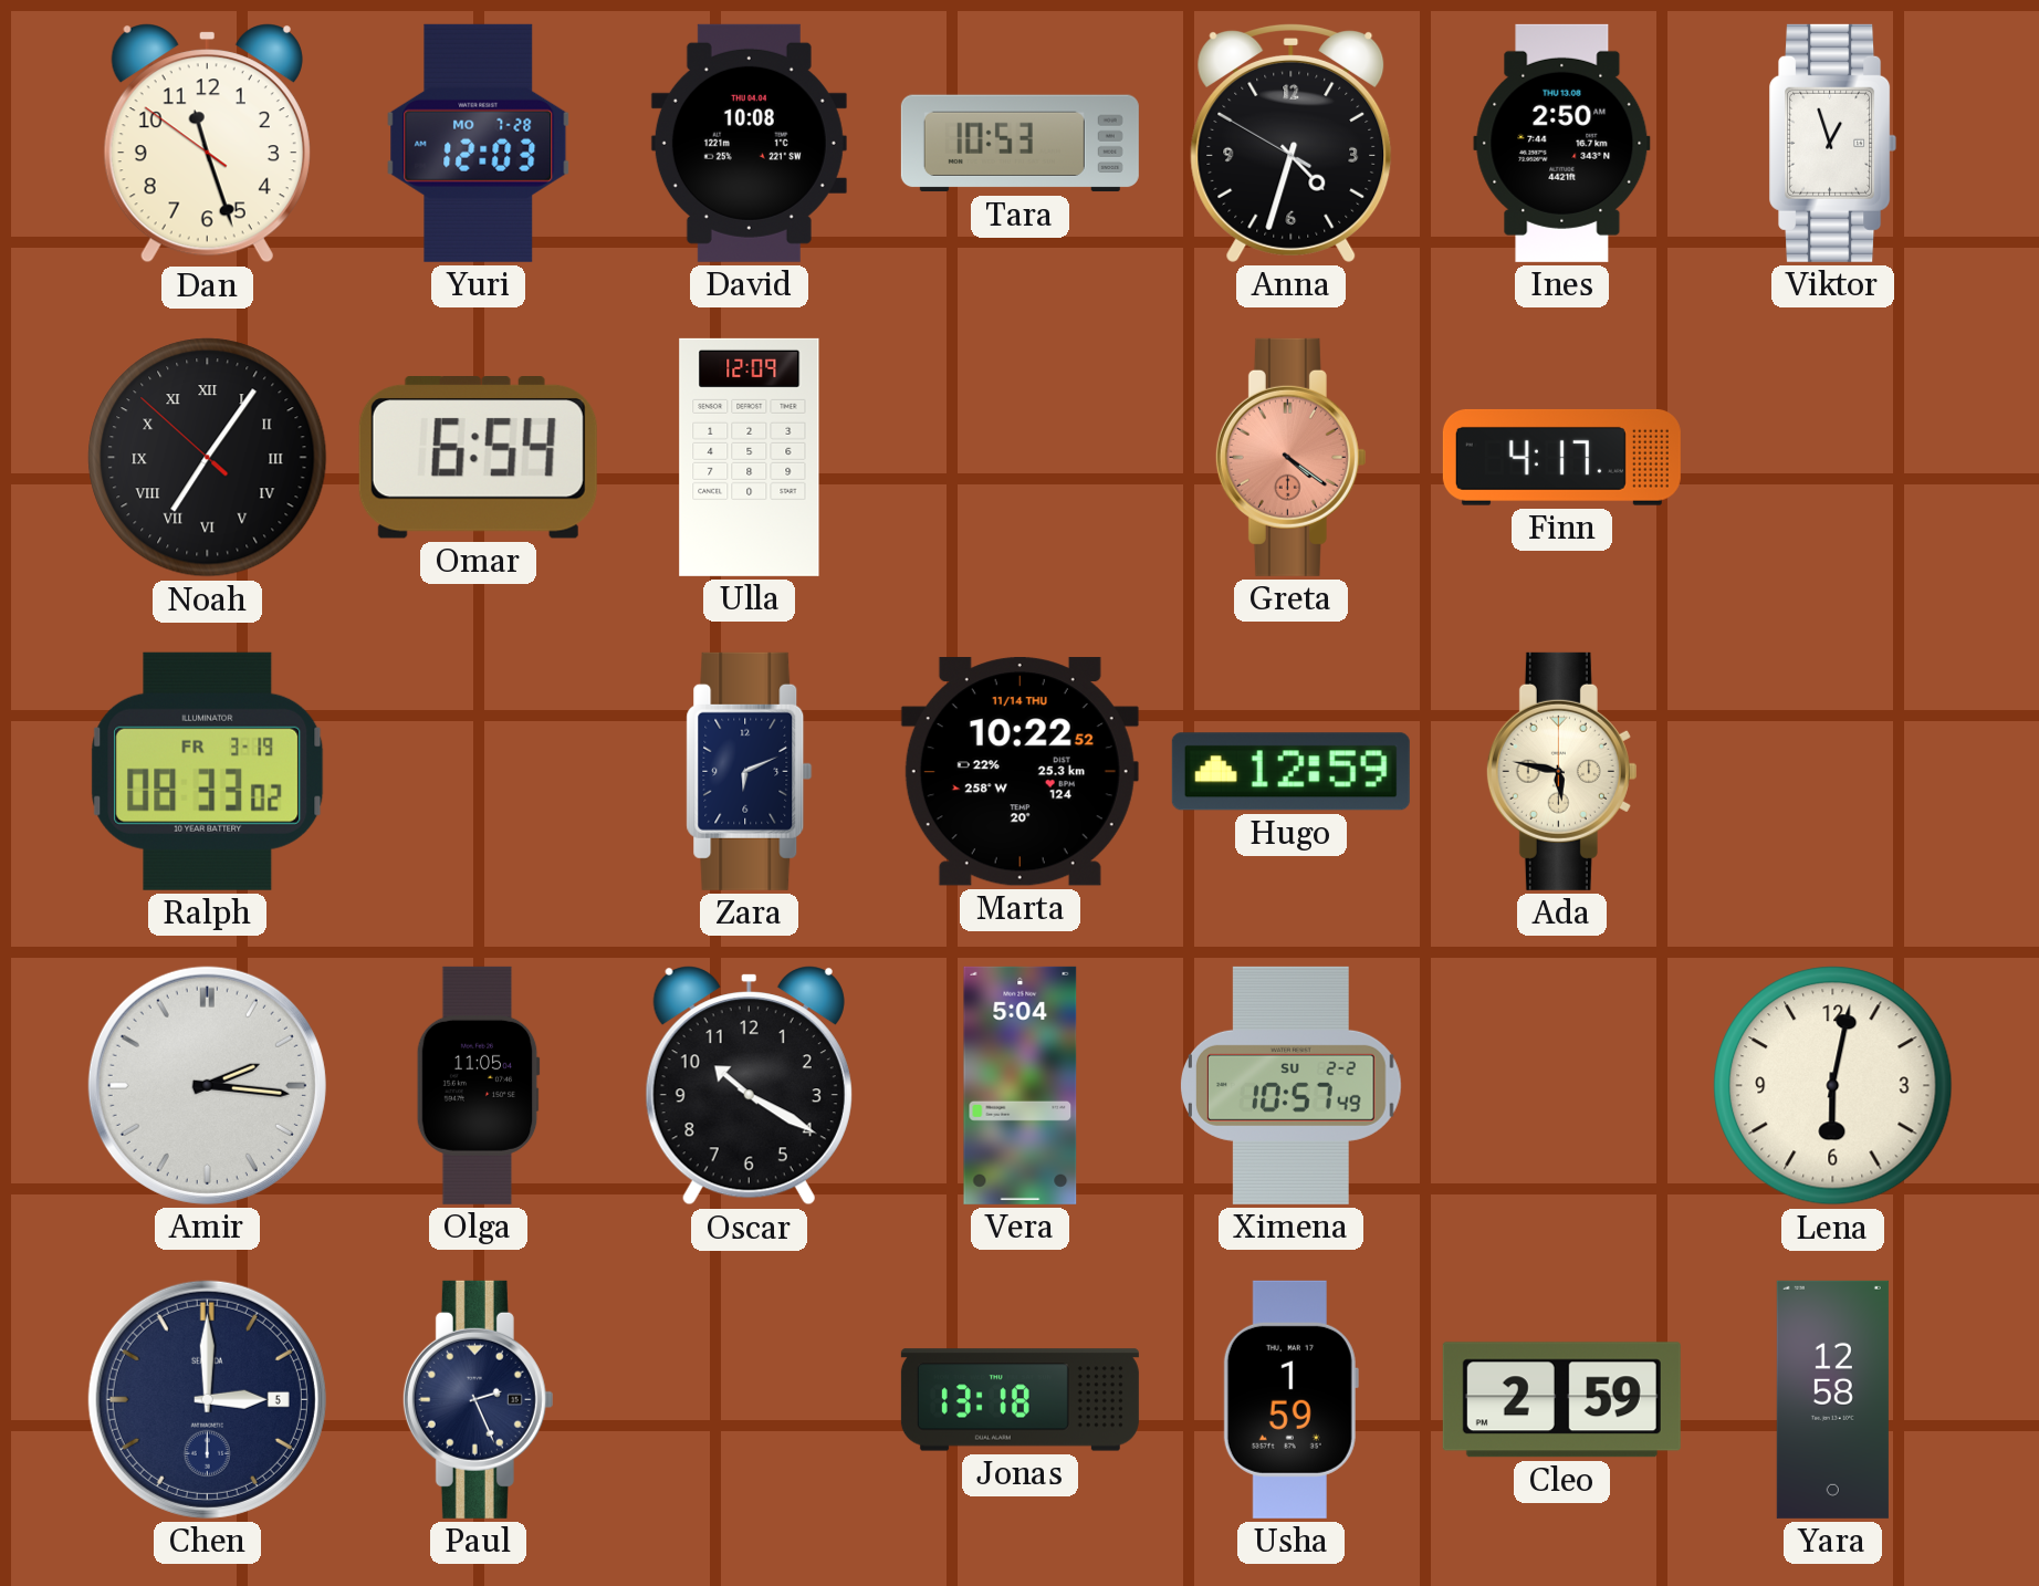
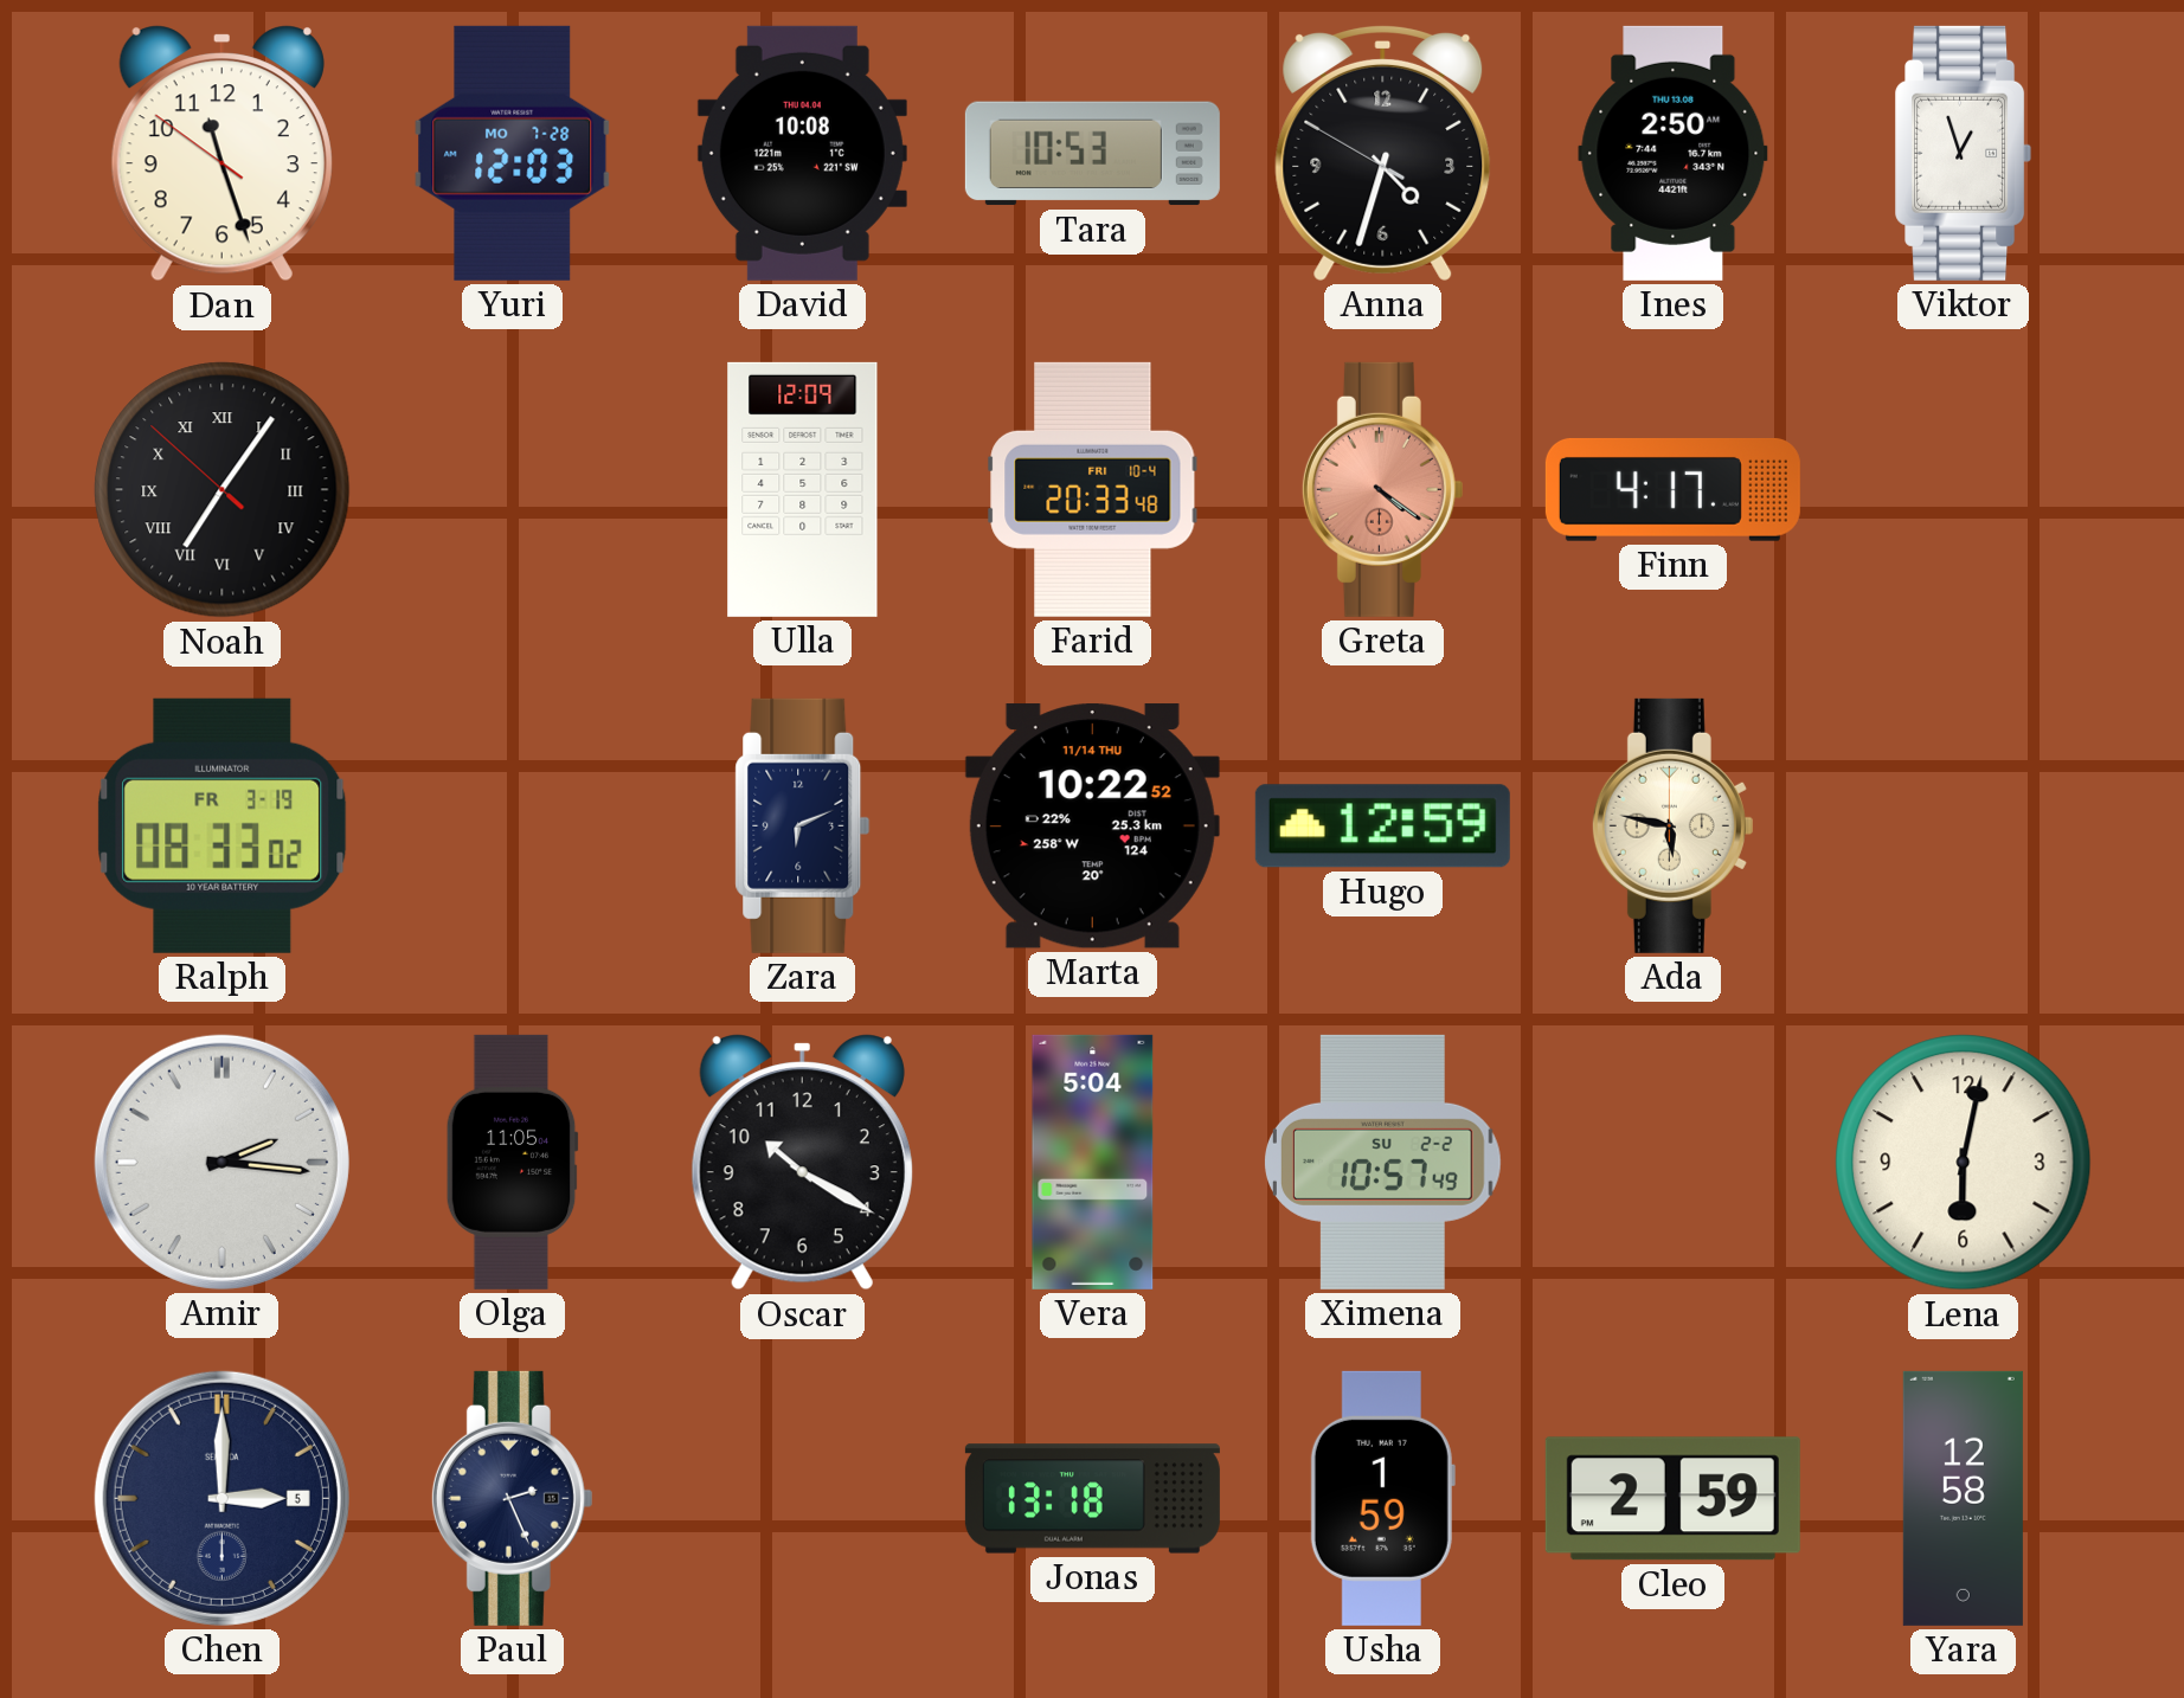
Omar: 6:54 -> none (478, 457)
Farid: none -> 20:33 (1093, 489)
